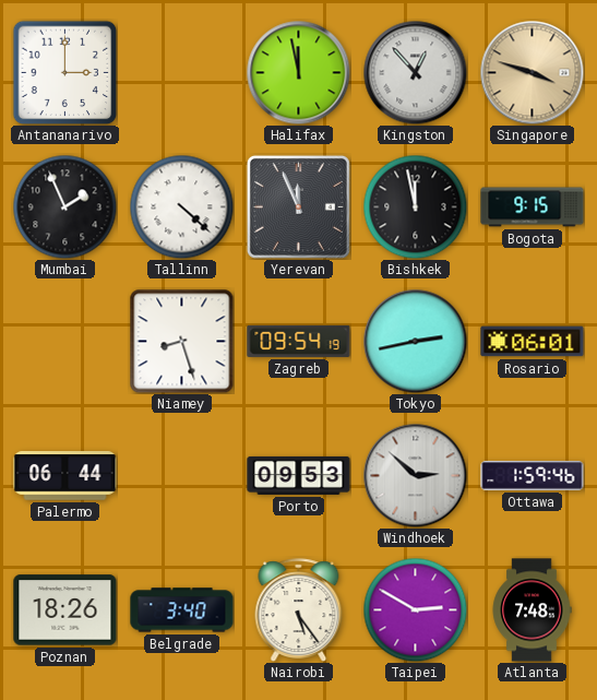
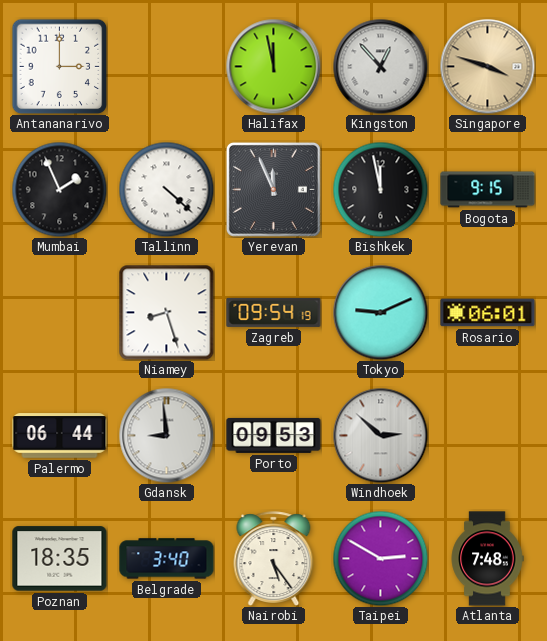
Tokyo: 2:43 -> 9:11 (380, 312)
Gdansk: none -> 8:59 (166, 435)
Ottawa: 1:59 -> none (533, 475)
Poznan: 18:26 -> 18:35 (60, 559)
